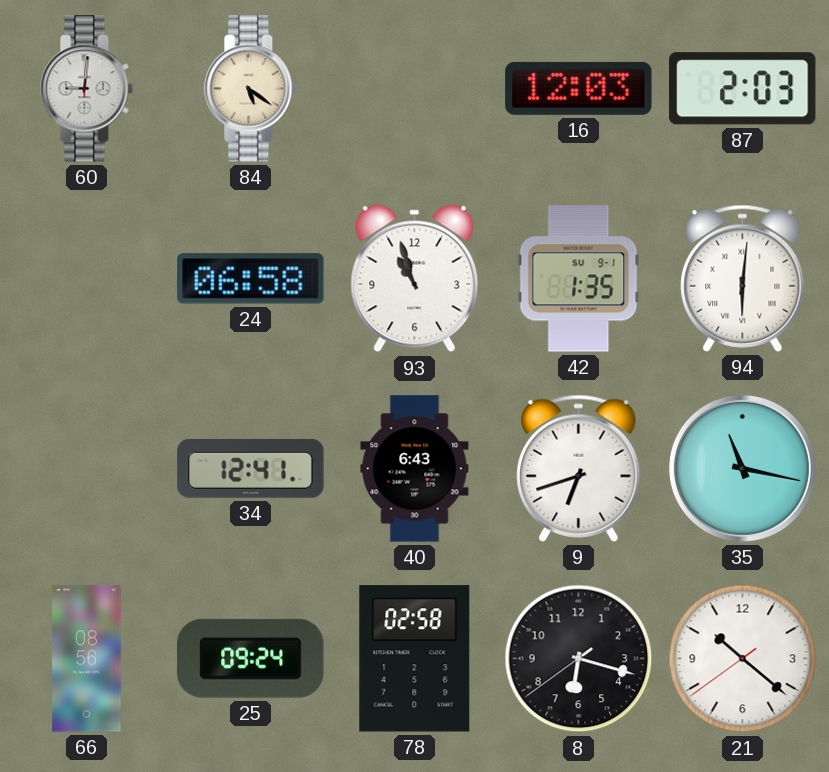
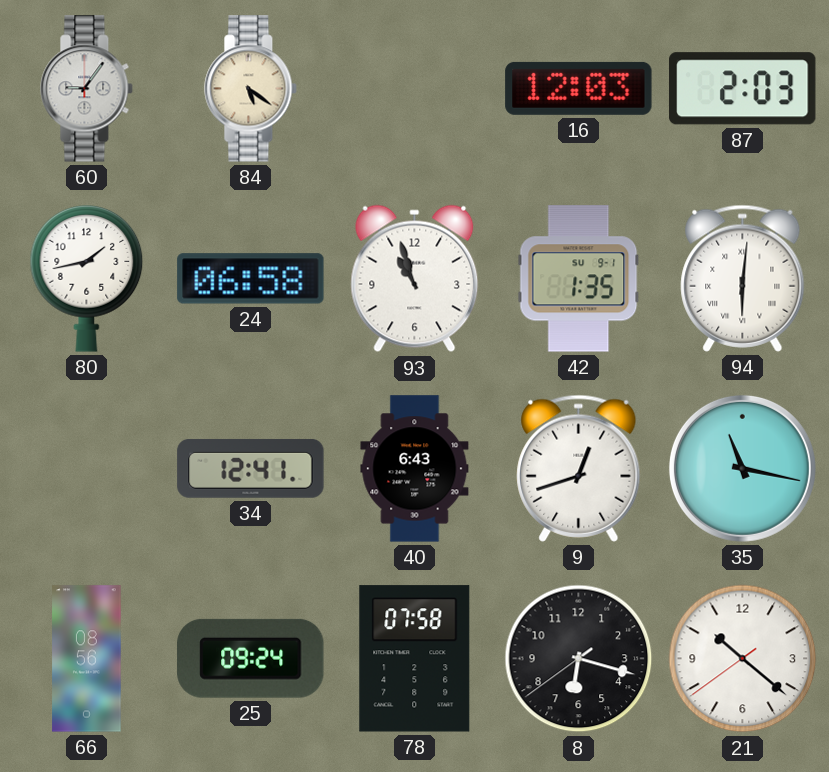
60: 9:01 -> 9:06 (87, 89)
80: none -> 1:43 (87, 279)
9: 6:42 -> 12:42 (579, 468)
78: 02:58 -> 07:58 (415, 659)
